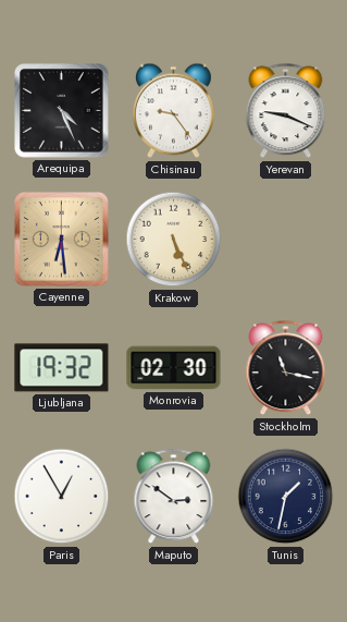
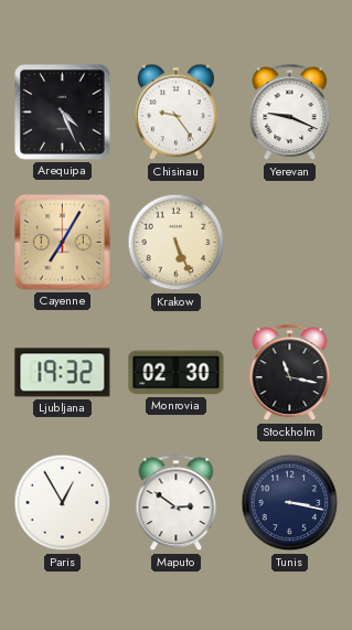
Cayenne: 6:29 -> 7:05 (63, 243)
Tunis: 1:32 -> 3:17 (290, 503)
